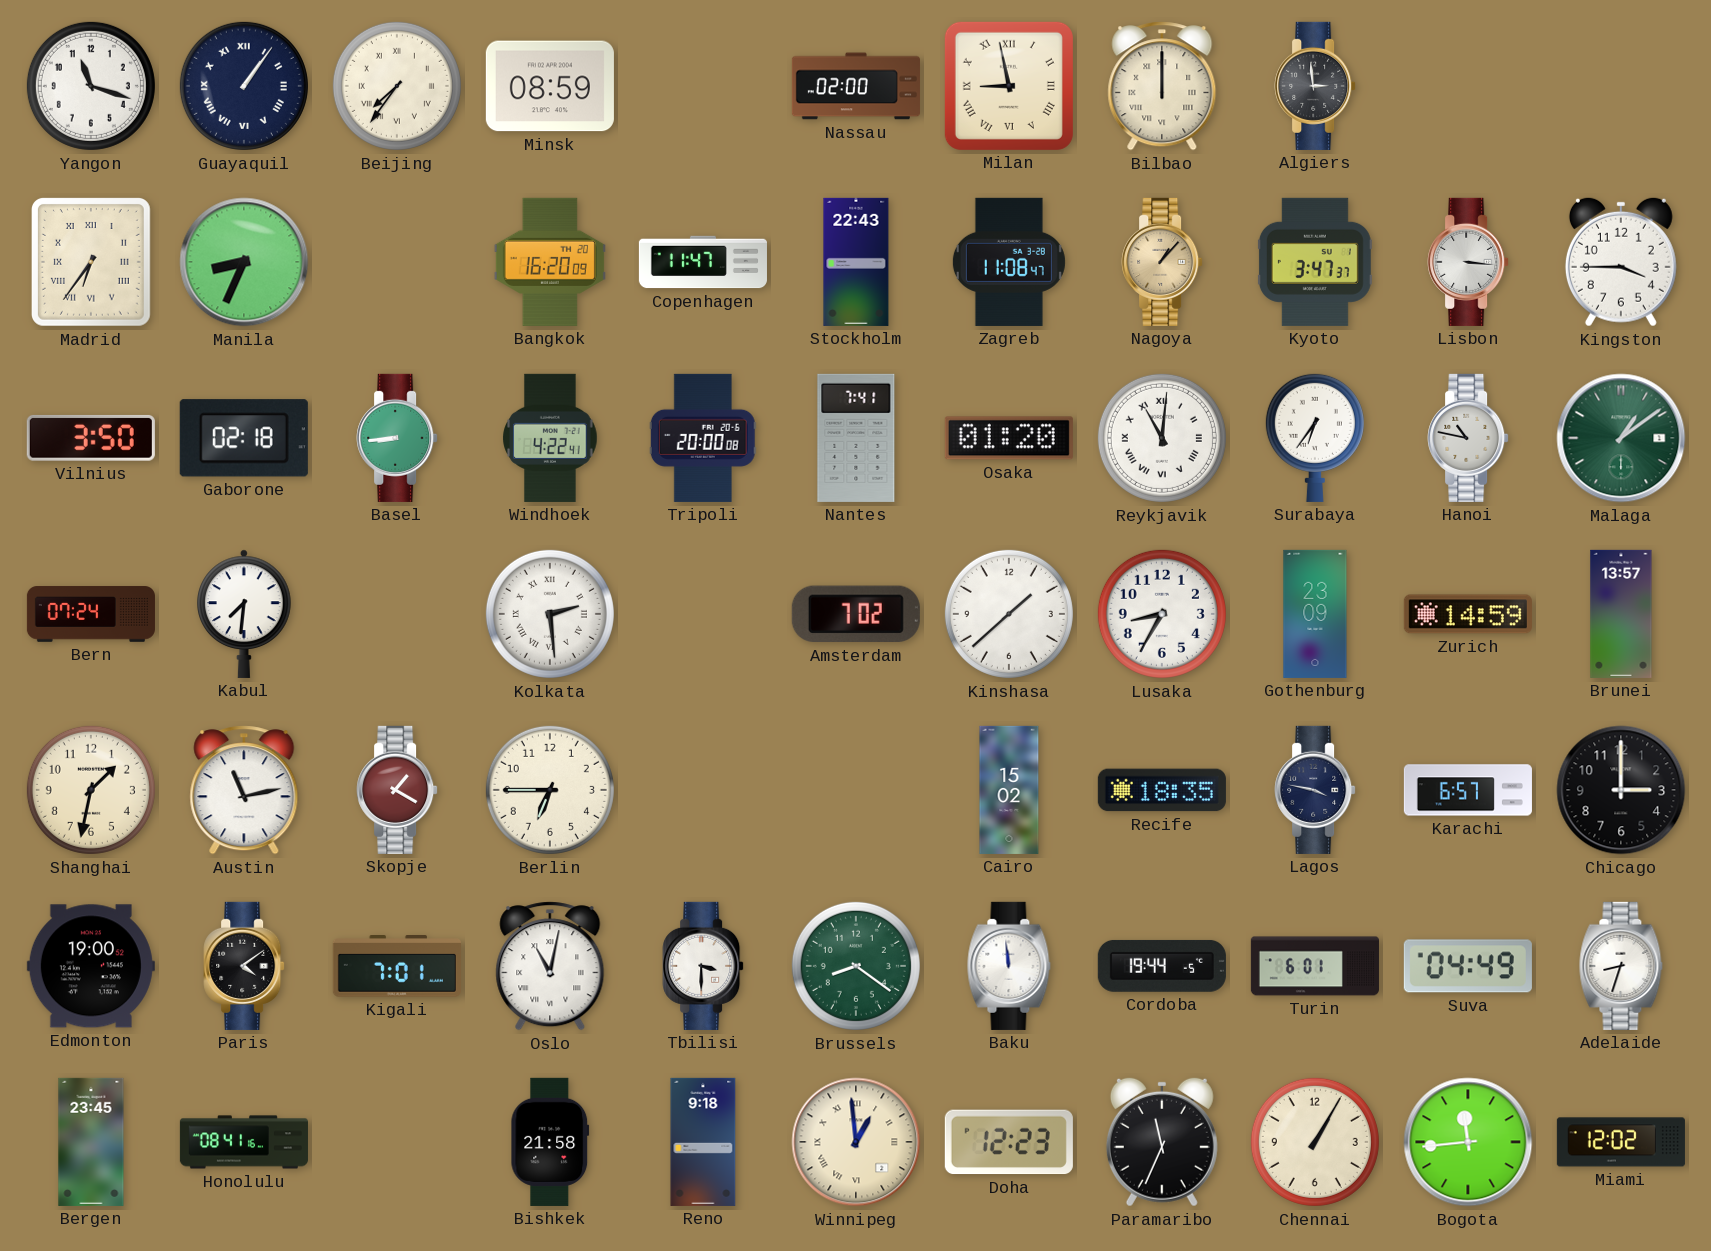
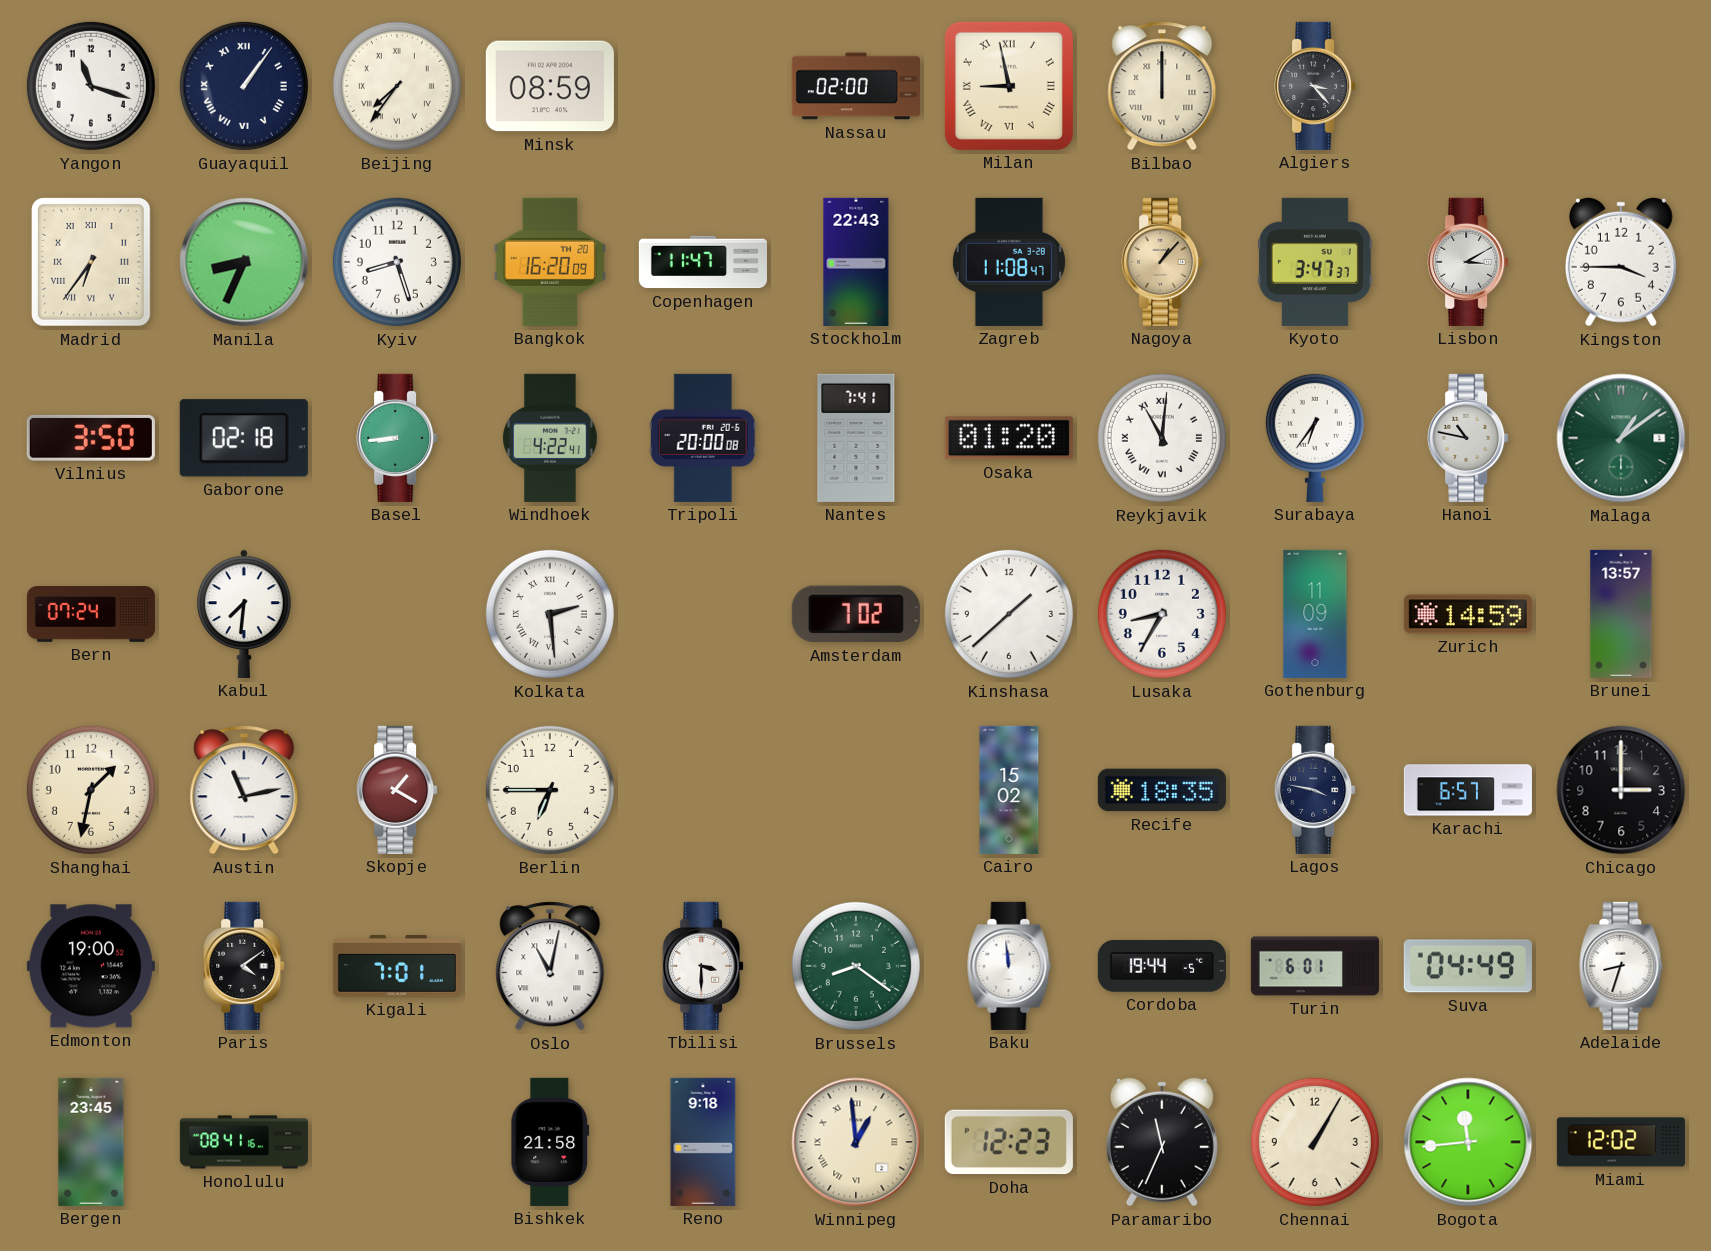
Algiers: 2:59 -> 3:23 (1315, 86)
Kyiv: none -> 8:27 (397, 262)
Lisbon: 3:16 -> 3:10 (1468, 262)
Gothenburg: 23:09 -> 11:09 (1315, 614)
